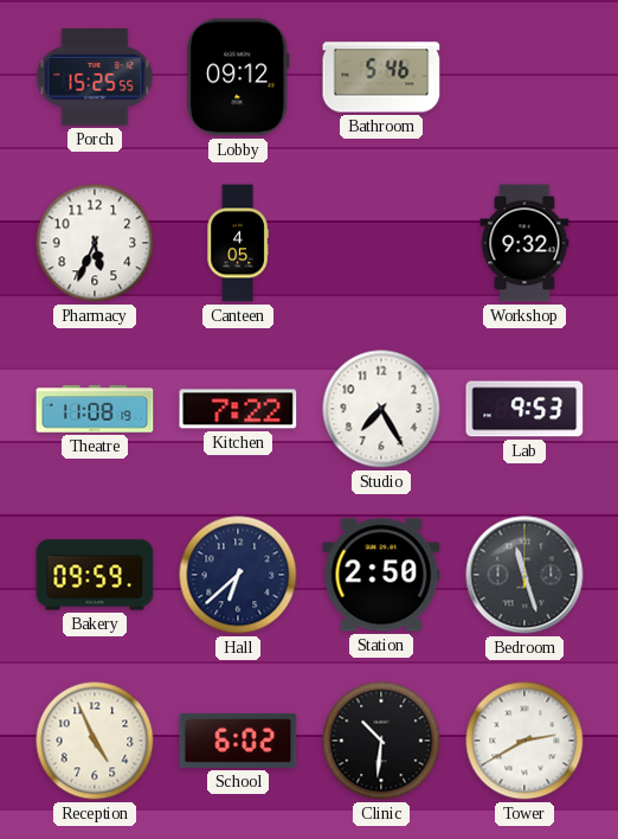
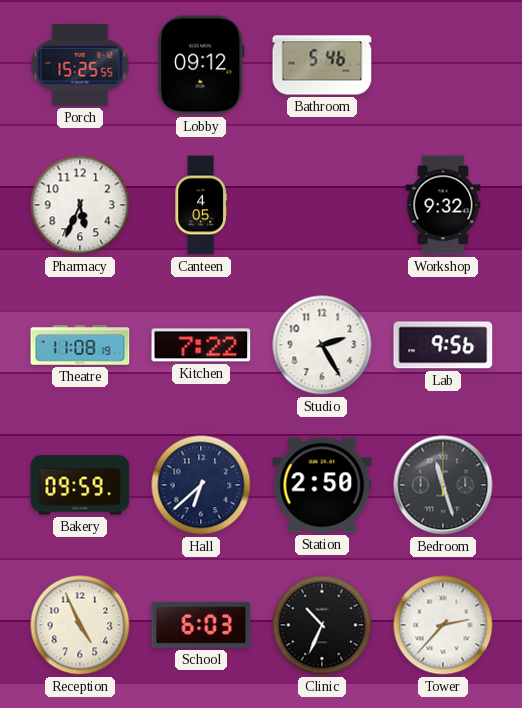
Studio: 7:25 -> 2:25 (322, 345)
Lab: 9:53 -> 9:56 (443, 345)
School: 6:02 -> 6:03 (201, 625)
Clinic: 10:31 -> 10:34 (322, 625)
Tower: 2:40 -> 2:37 (443, 625)
